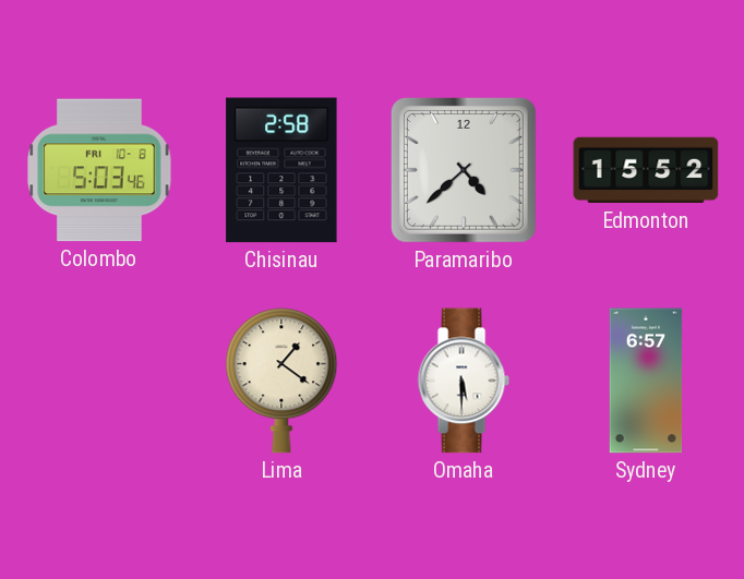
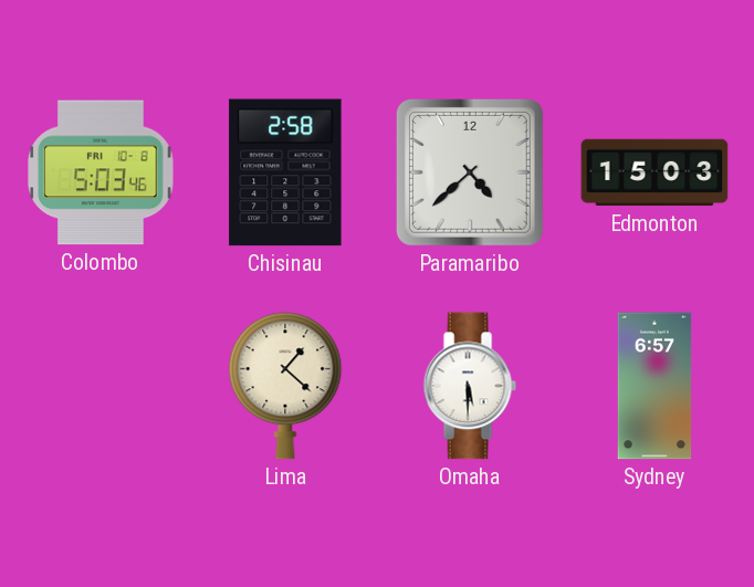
Edmonton: 15:52 -> 15:03 (654, 172)
Lima: 1:21 -> 1:22 (285, 386)
